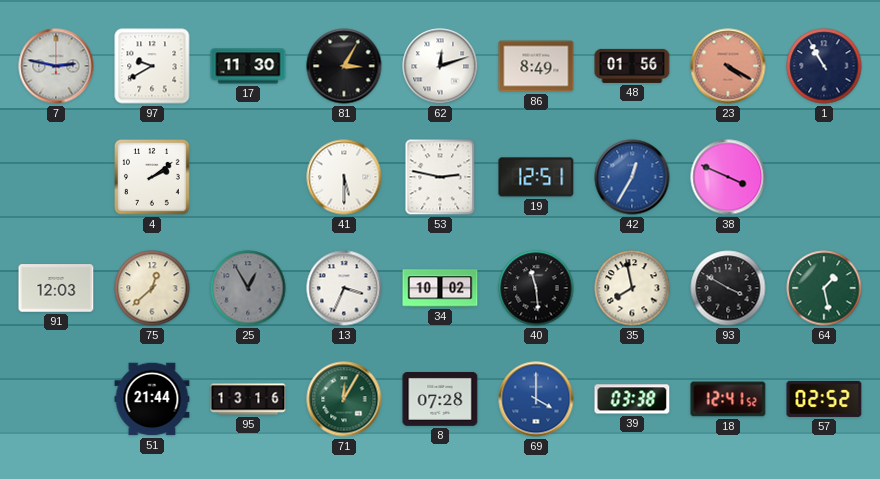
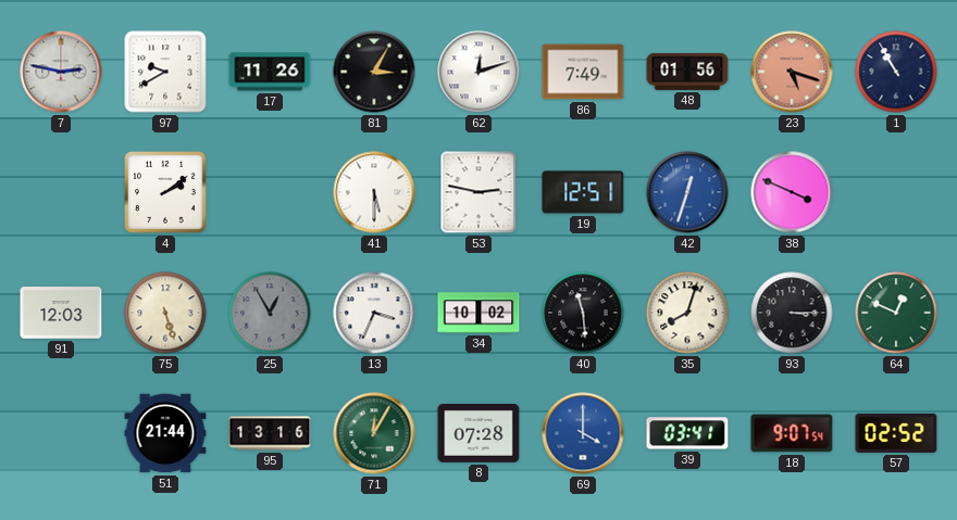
17: 11:30 -> 11:26 (270, 72)
86: 8:49 -> 7:49 (583, 72)
23: 4:20 -> 5:18 (792, 72)
42: 12:35 -> 12:33 (687, 192)
75: 12:38 -> 5:27 (165, 313)
35: 7:58 -> 8:03 (687, 313)
93: 3:50 -> 3:15 (792, 313)
64: 1:28 -> 12:49 (896, 313)
39: 03:38 -> 03:41 (687, 433)
18: 12:41 -> 9:07 (792, 433)
